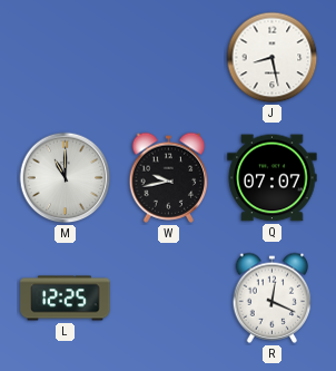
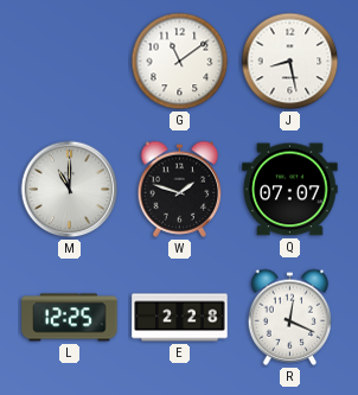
G: none -> 11:09 (180, 62)
W: 9:43 -> 1:48 (180, 189)
E: none -> 2:28 (180, 318)
